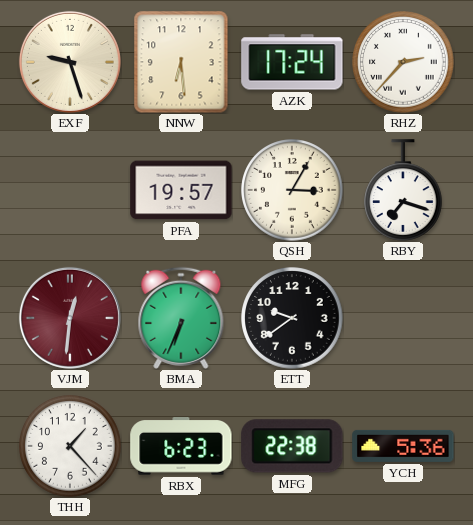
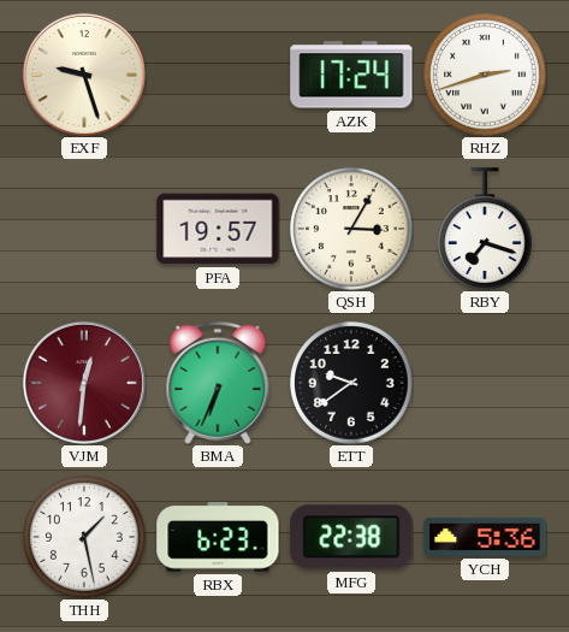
NNW: 6:29 -> none (181, 62)
RHZ: 2:37 -> 2:42 (485, 75)
THH: 1:23 -> 1:28 (84, 537)
